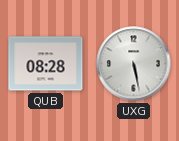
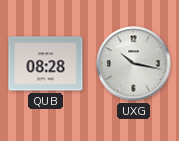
UXG: 5:28 -> 10:17 (134, 64)
